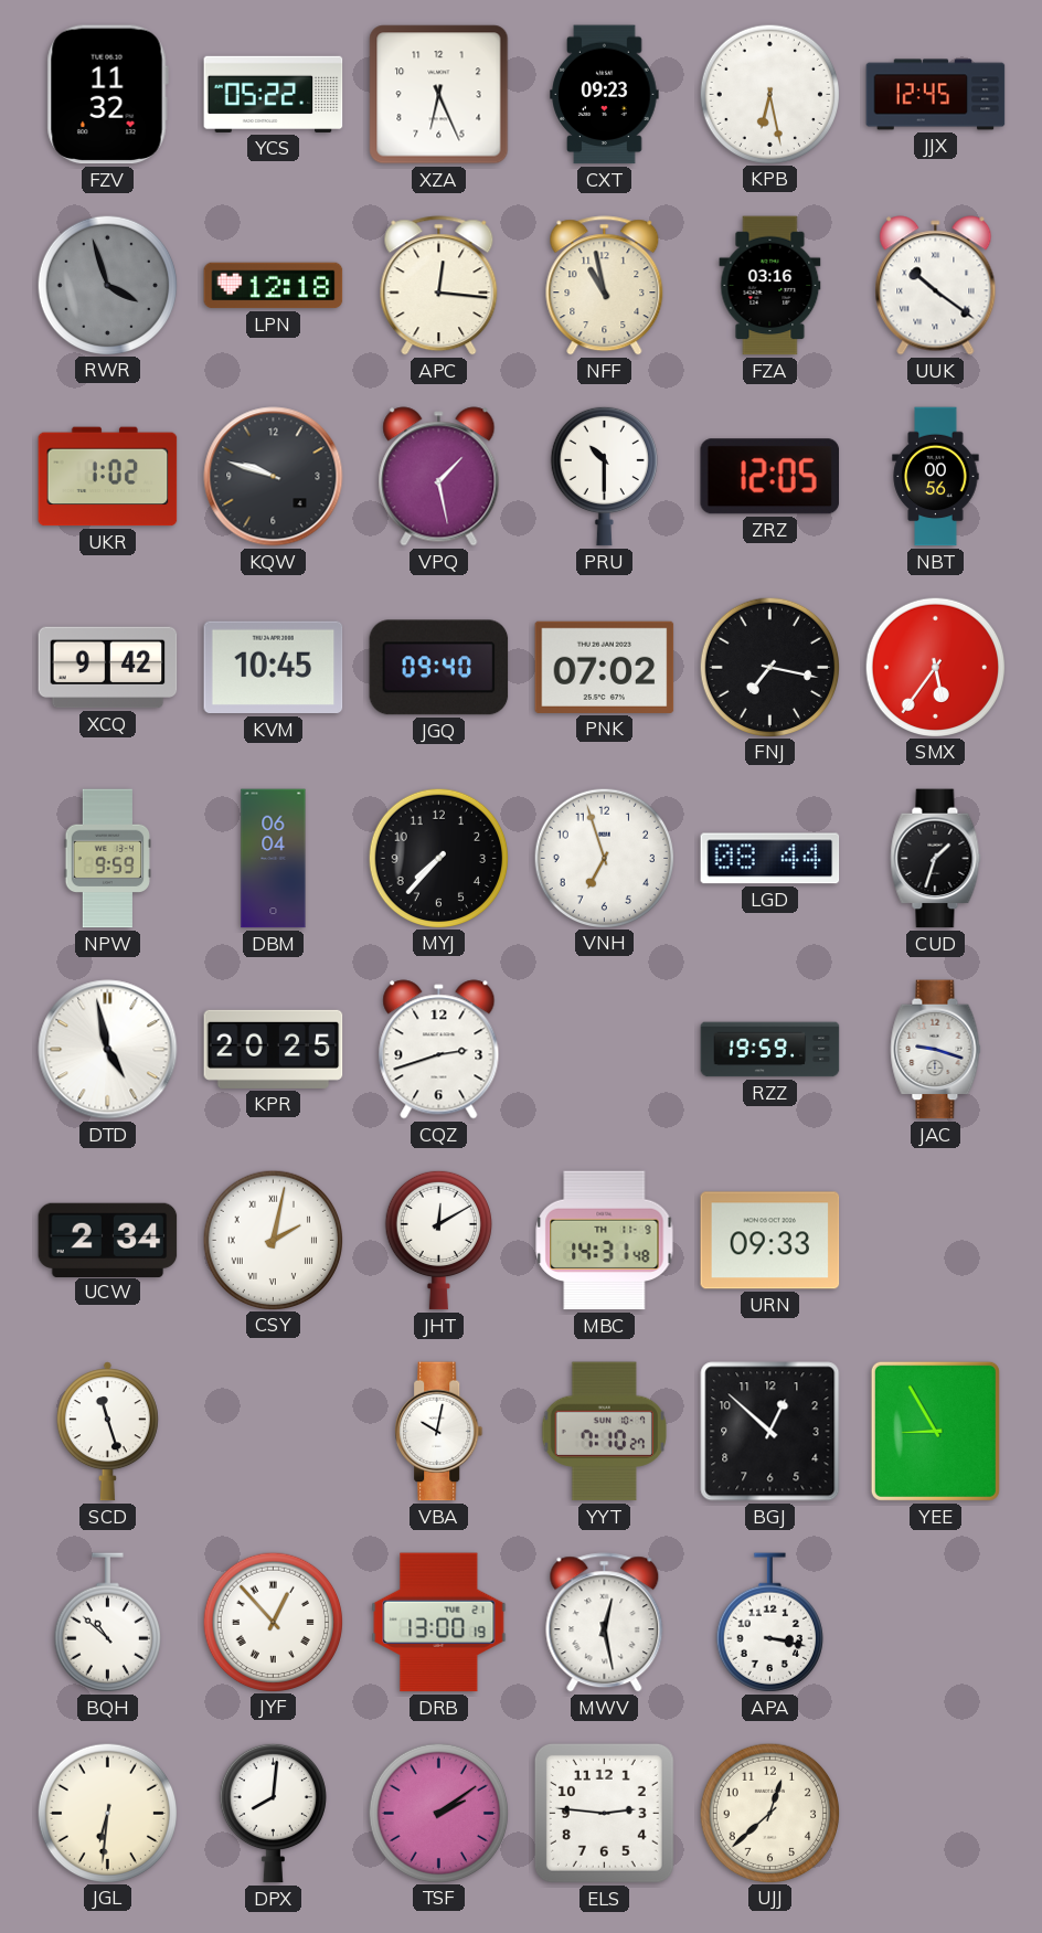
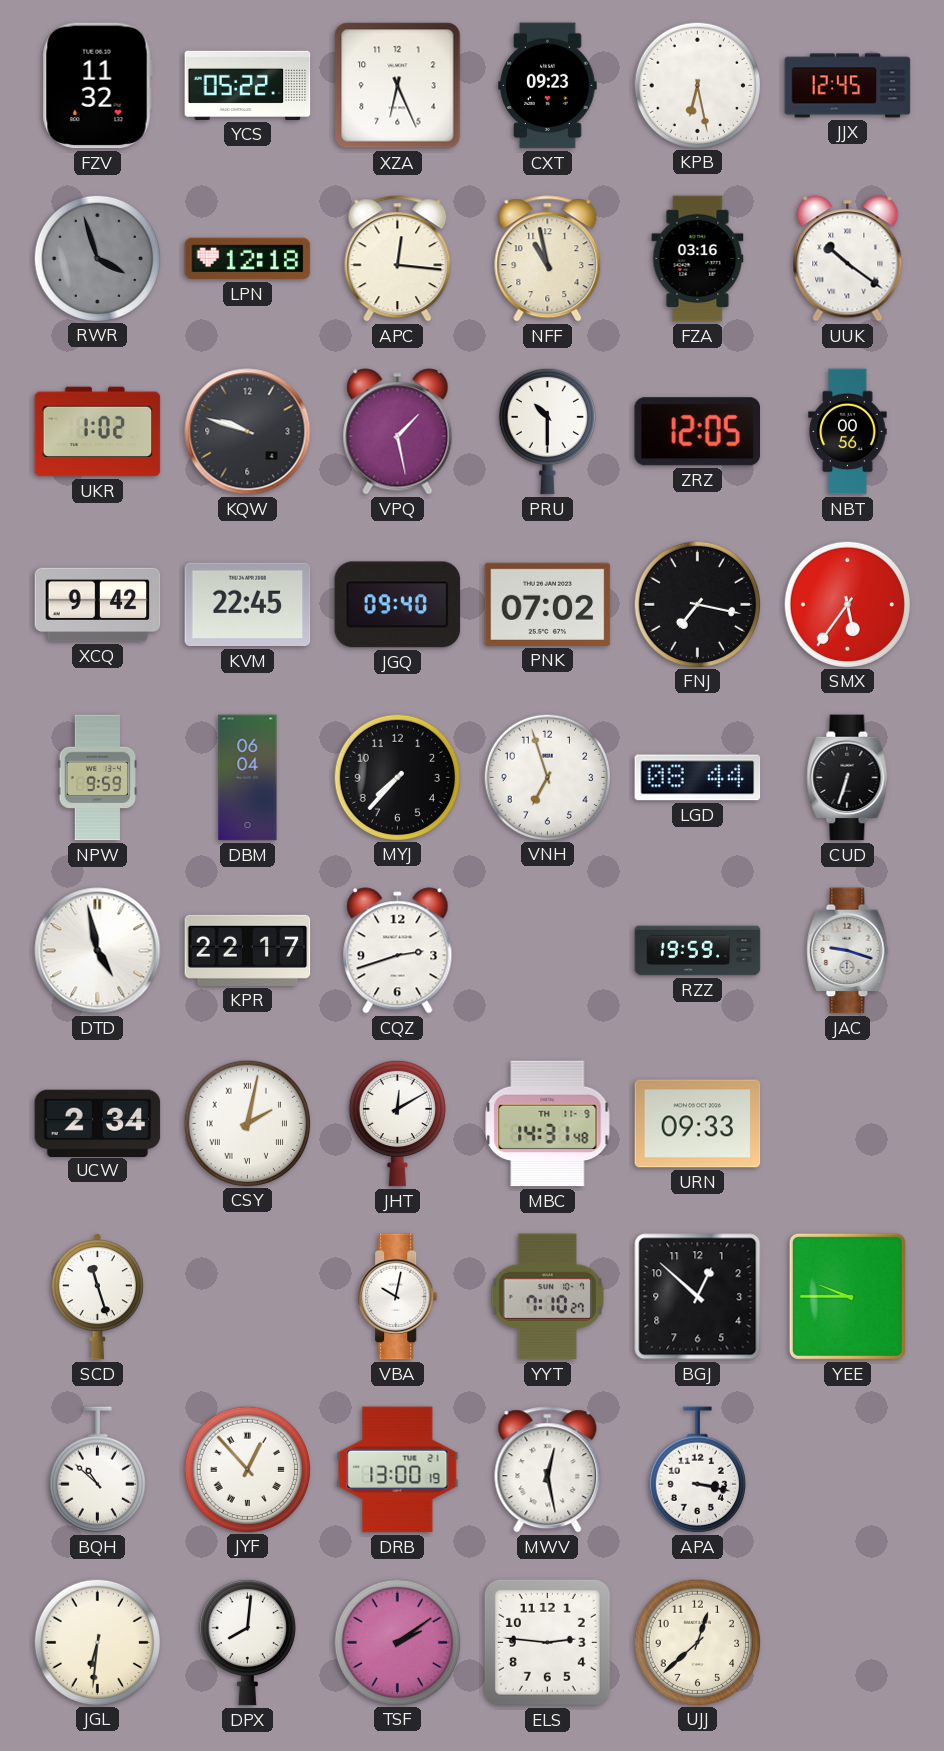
KVM: 10:45 -> 22:45 (248, 605)
CUD: 1:33 -> 6:33 (848, 778)
KPR: 20:25 -> 22:17 (248, 950)
YEE: 8:55 -> 9:45 (847, 1296)
